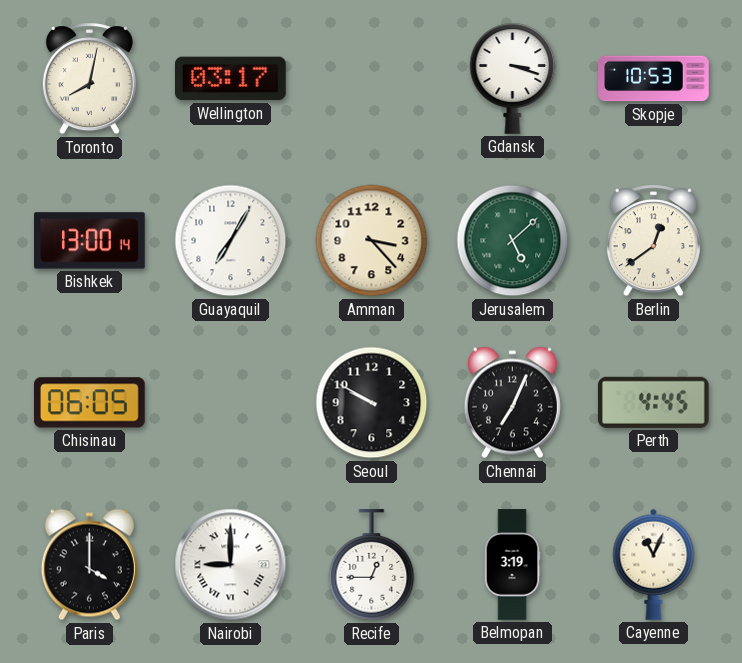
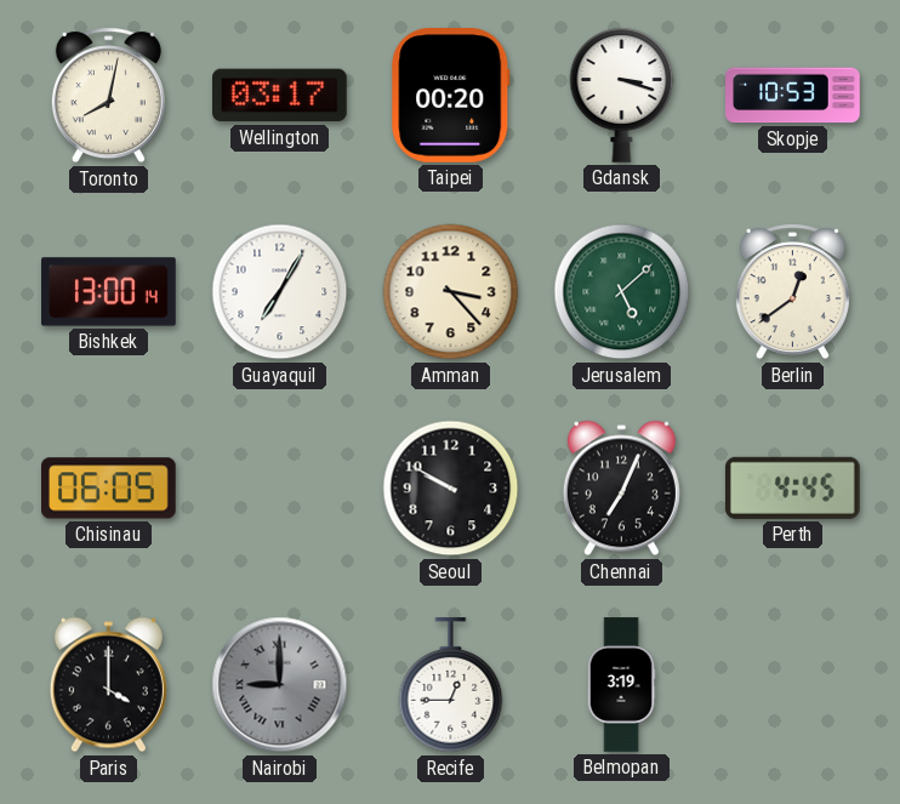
Taipei: none -> 00:20 (451, 96)
Nairobi dial: white -> grey (280, 685)
Cayenne: 11:04 -> none (654, 564)
